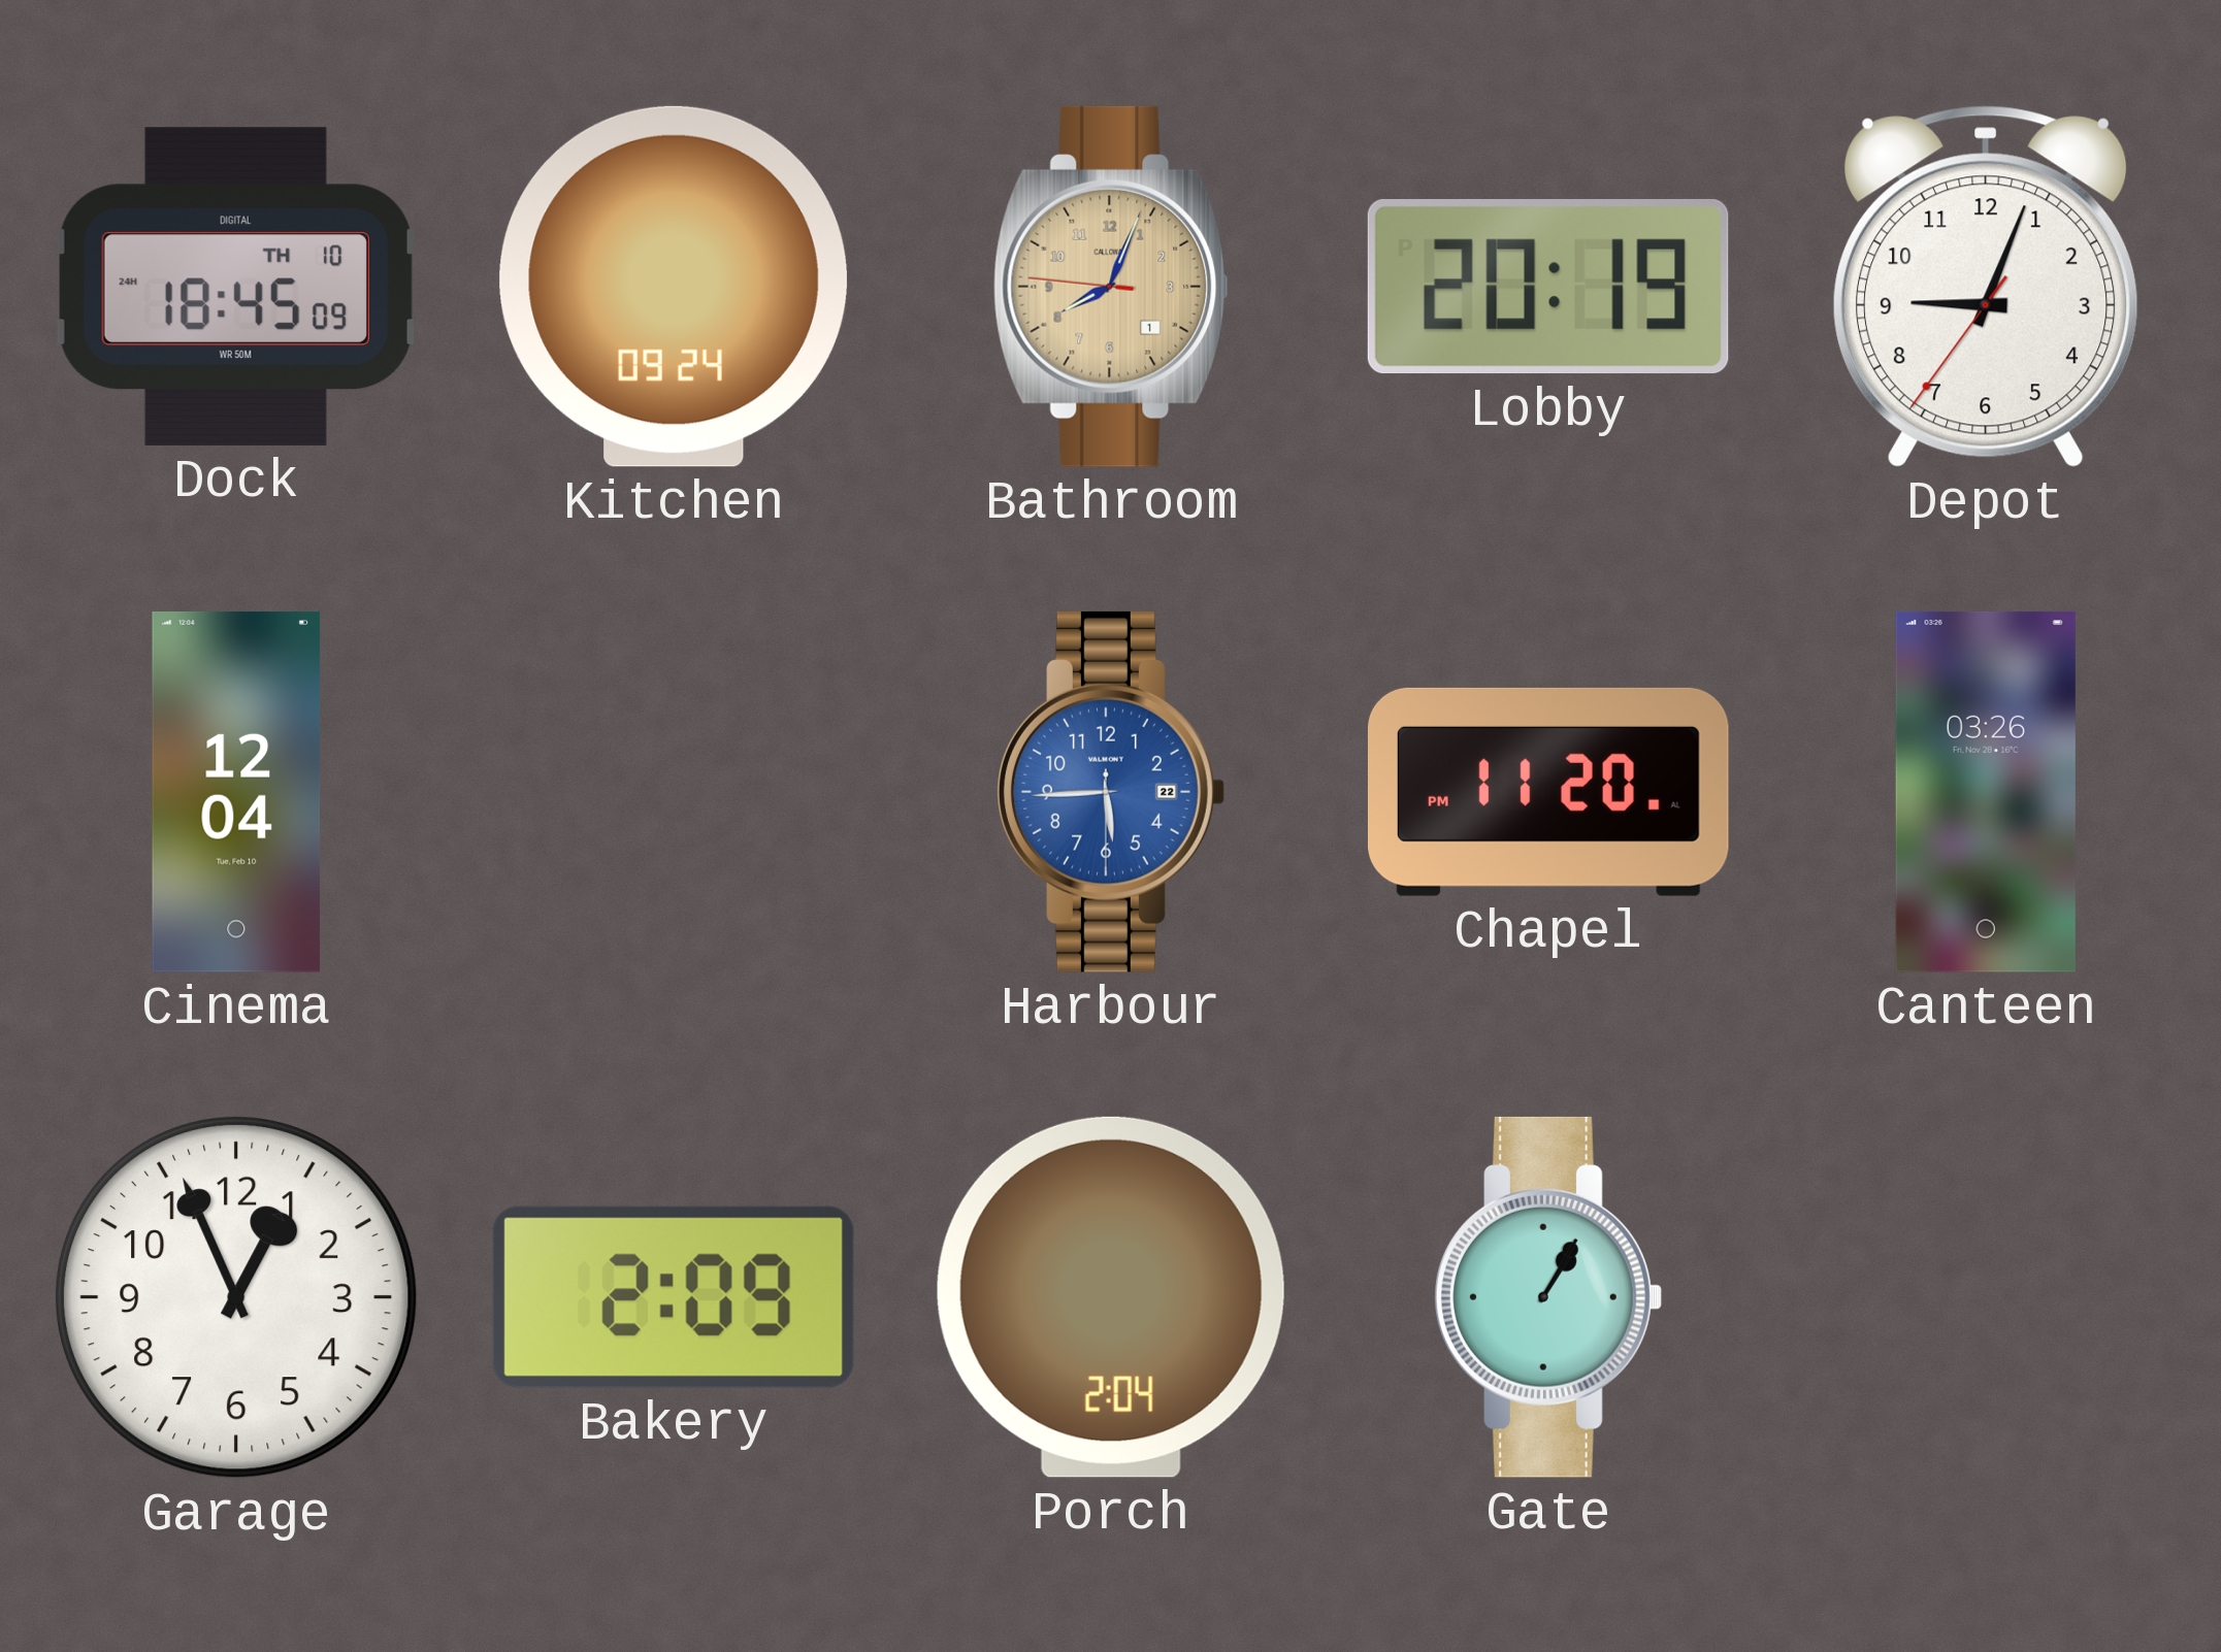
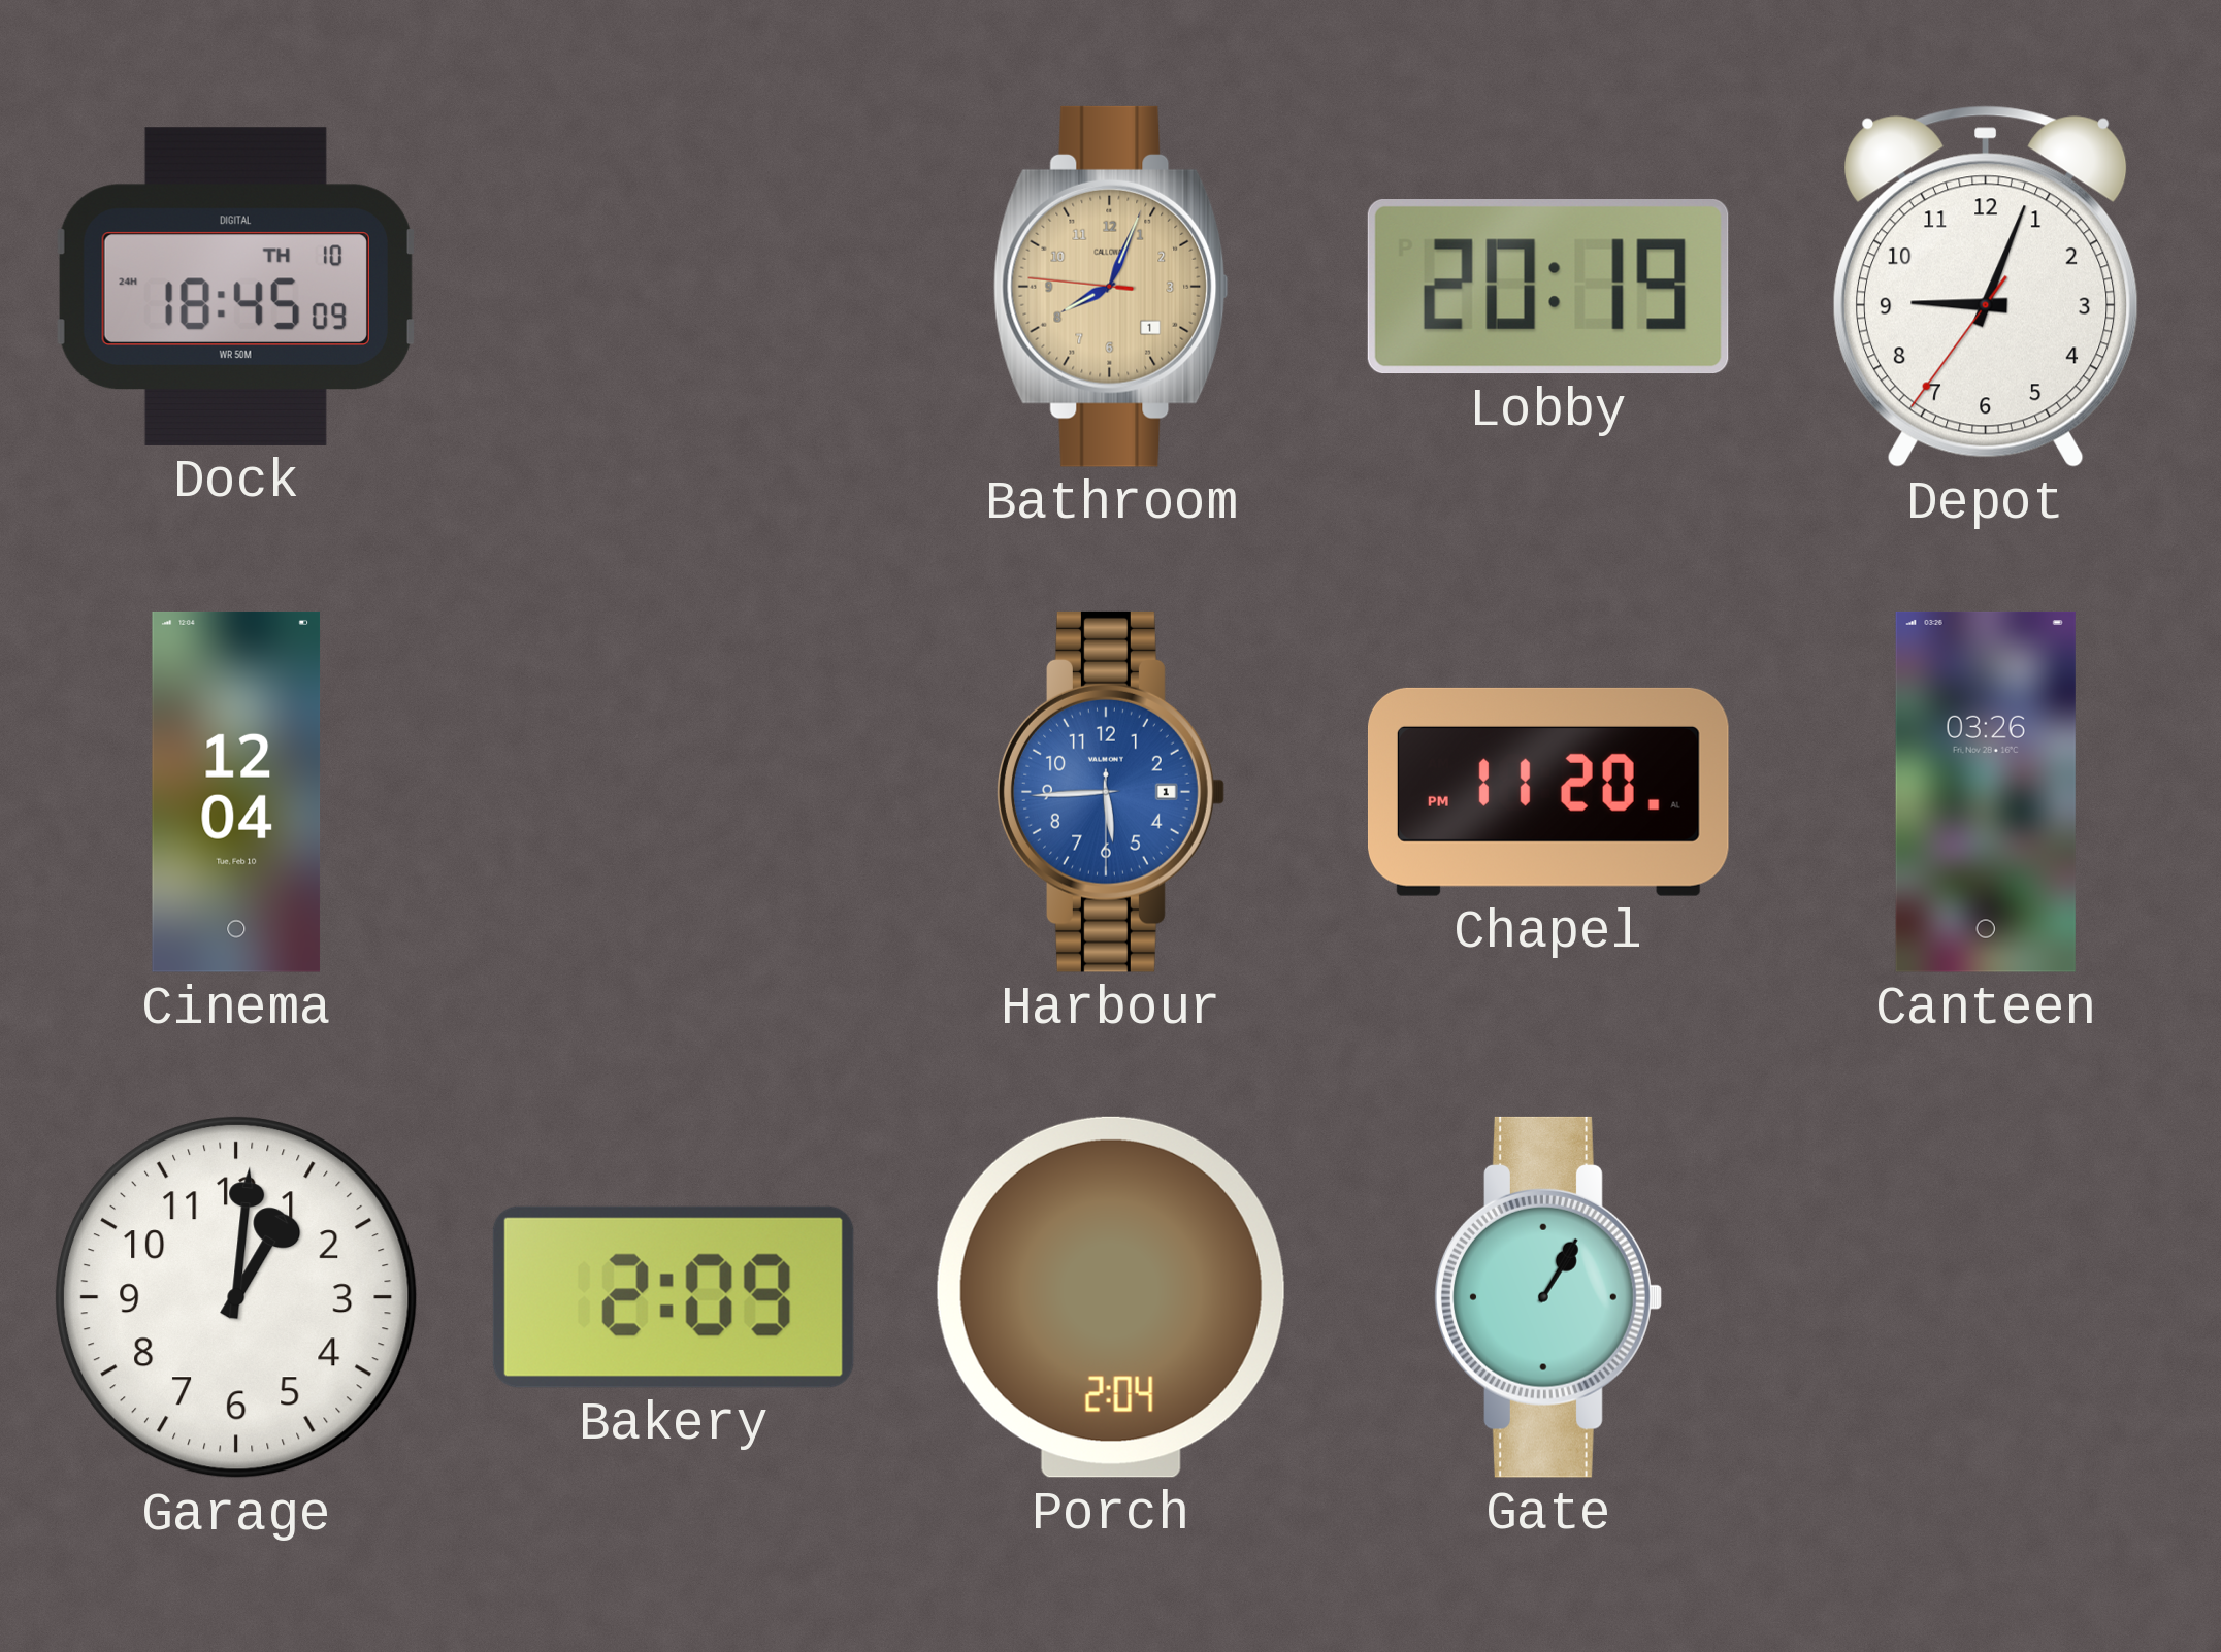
Kitchen: 09:24 -> none (674, 287)
Harbour date: 22 -> 1 (1111, 792)
Garage: 12:56 -> 1:01 (237, 1298)
